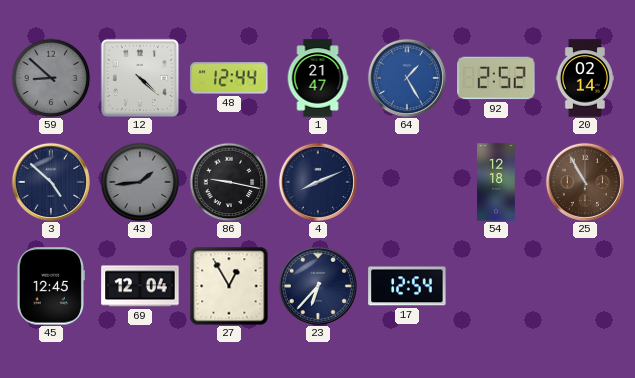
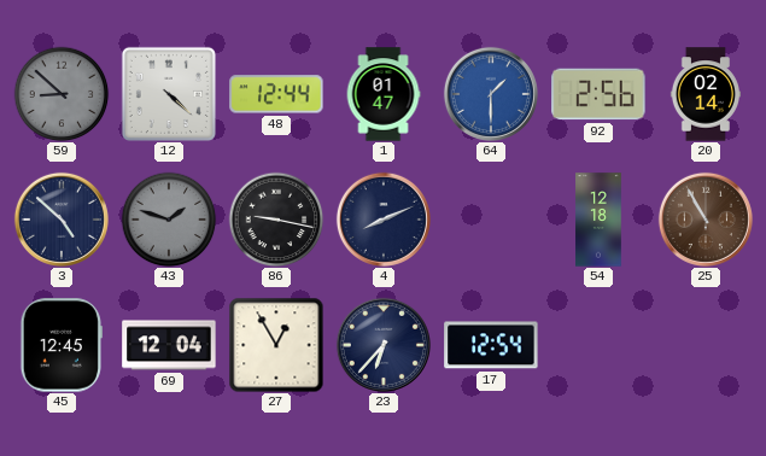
1: 21:47 -> 01:47 (384, 94)
64: 1:25 -> 1:30 (491, 94)
92: 2:52 -> 2:56 (598, 94)
43: 1:44 -> 1:48 (169, 220)
